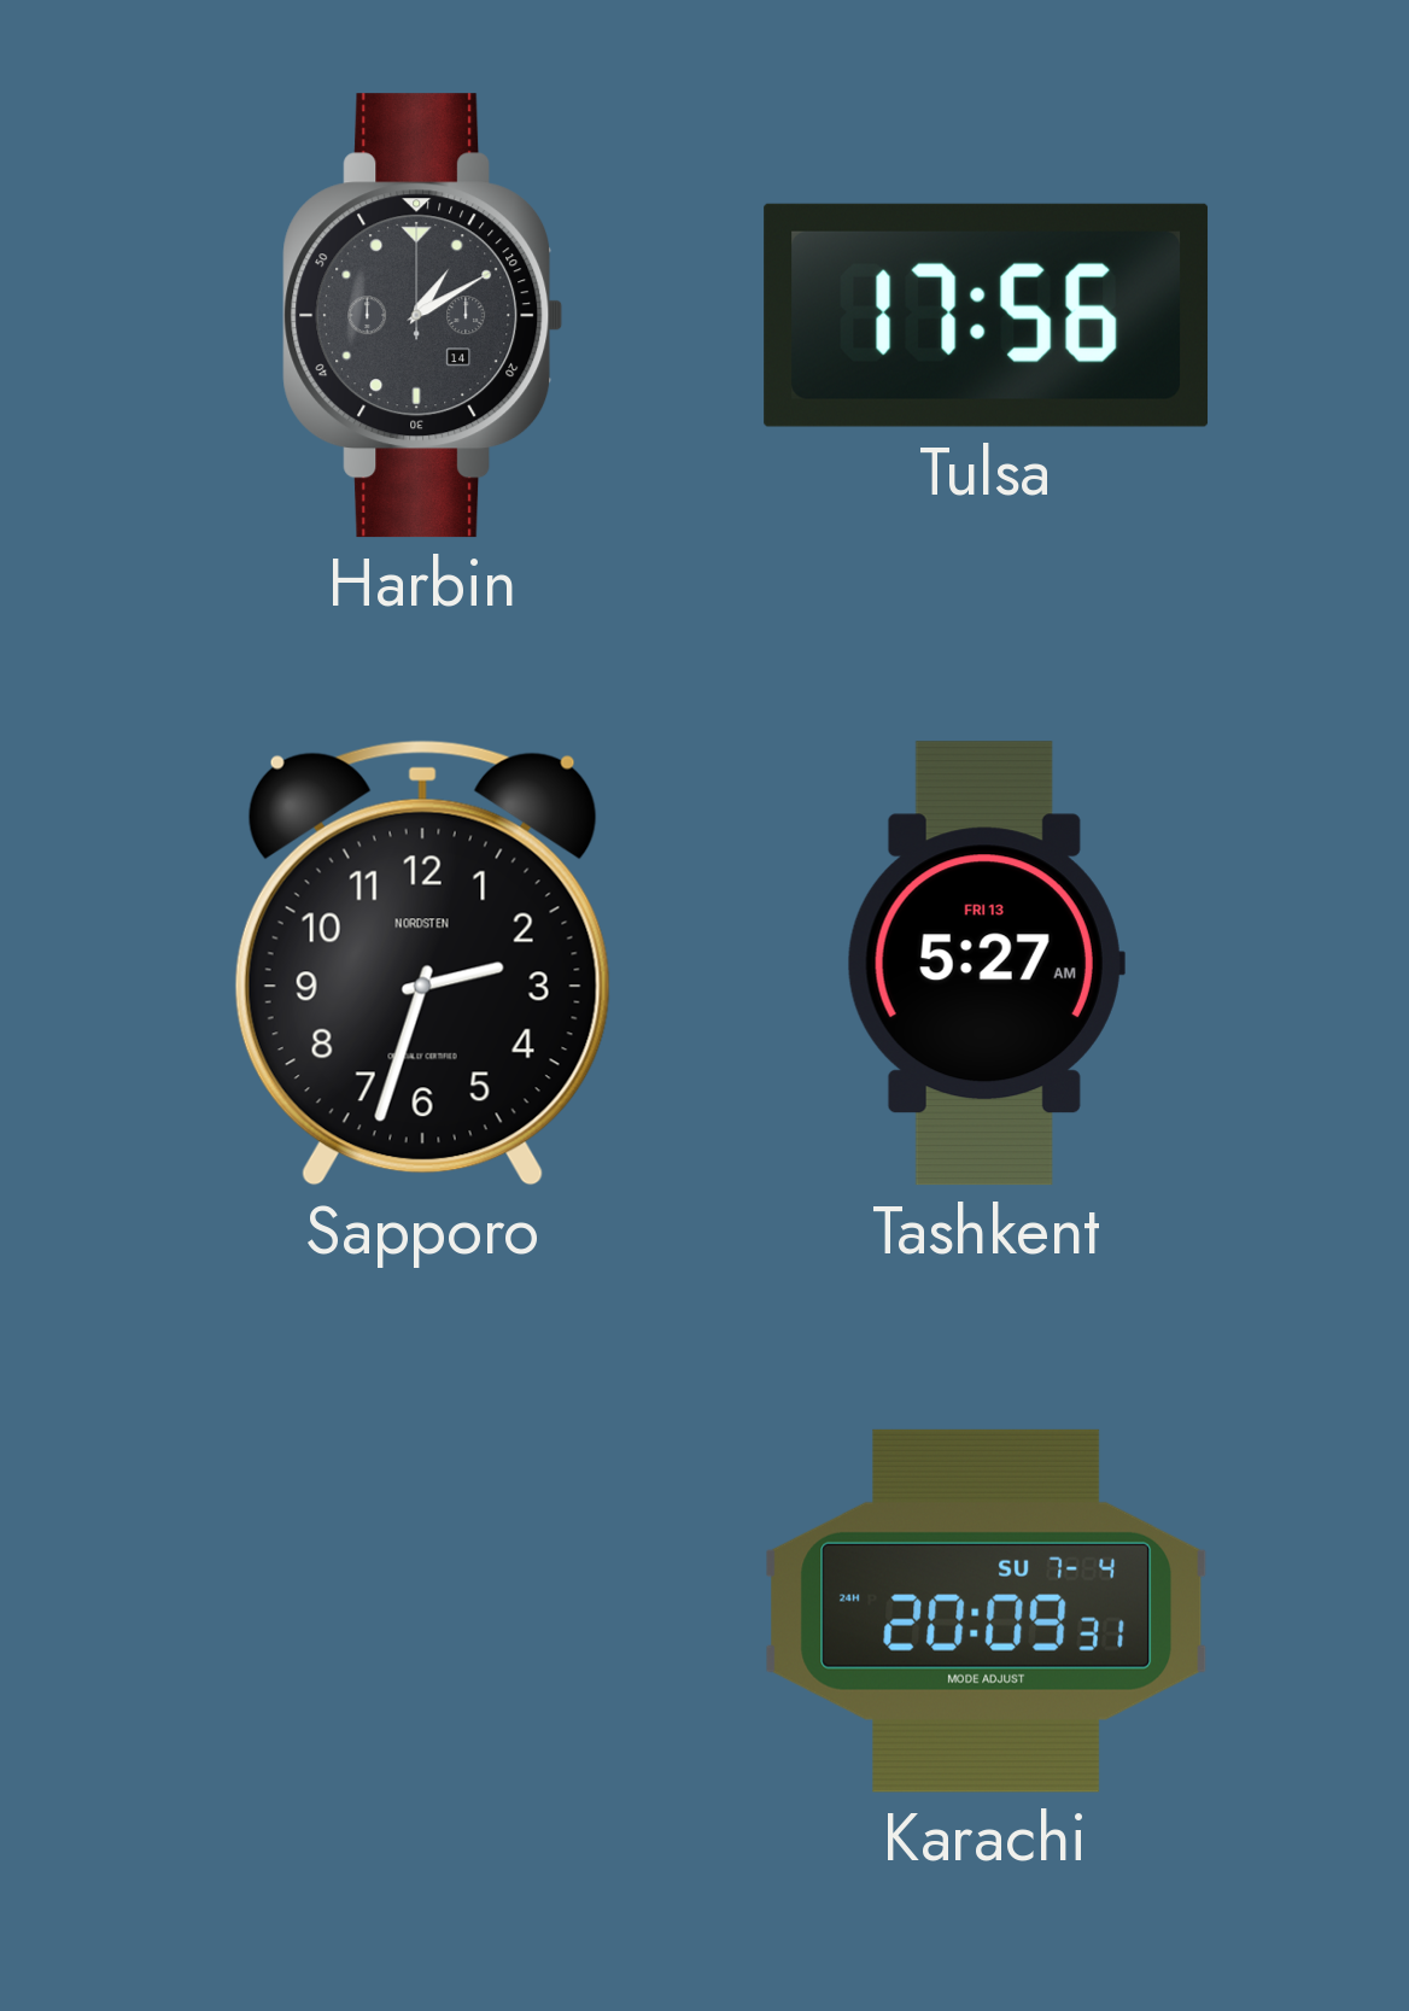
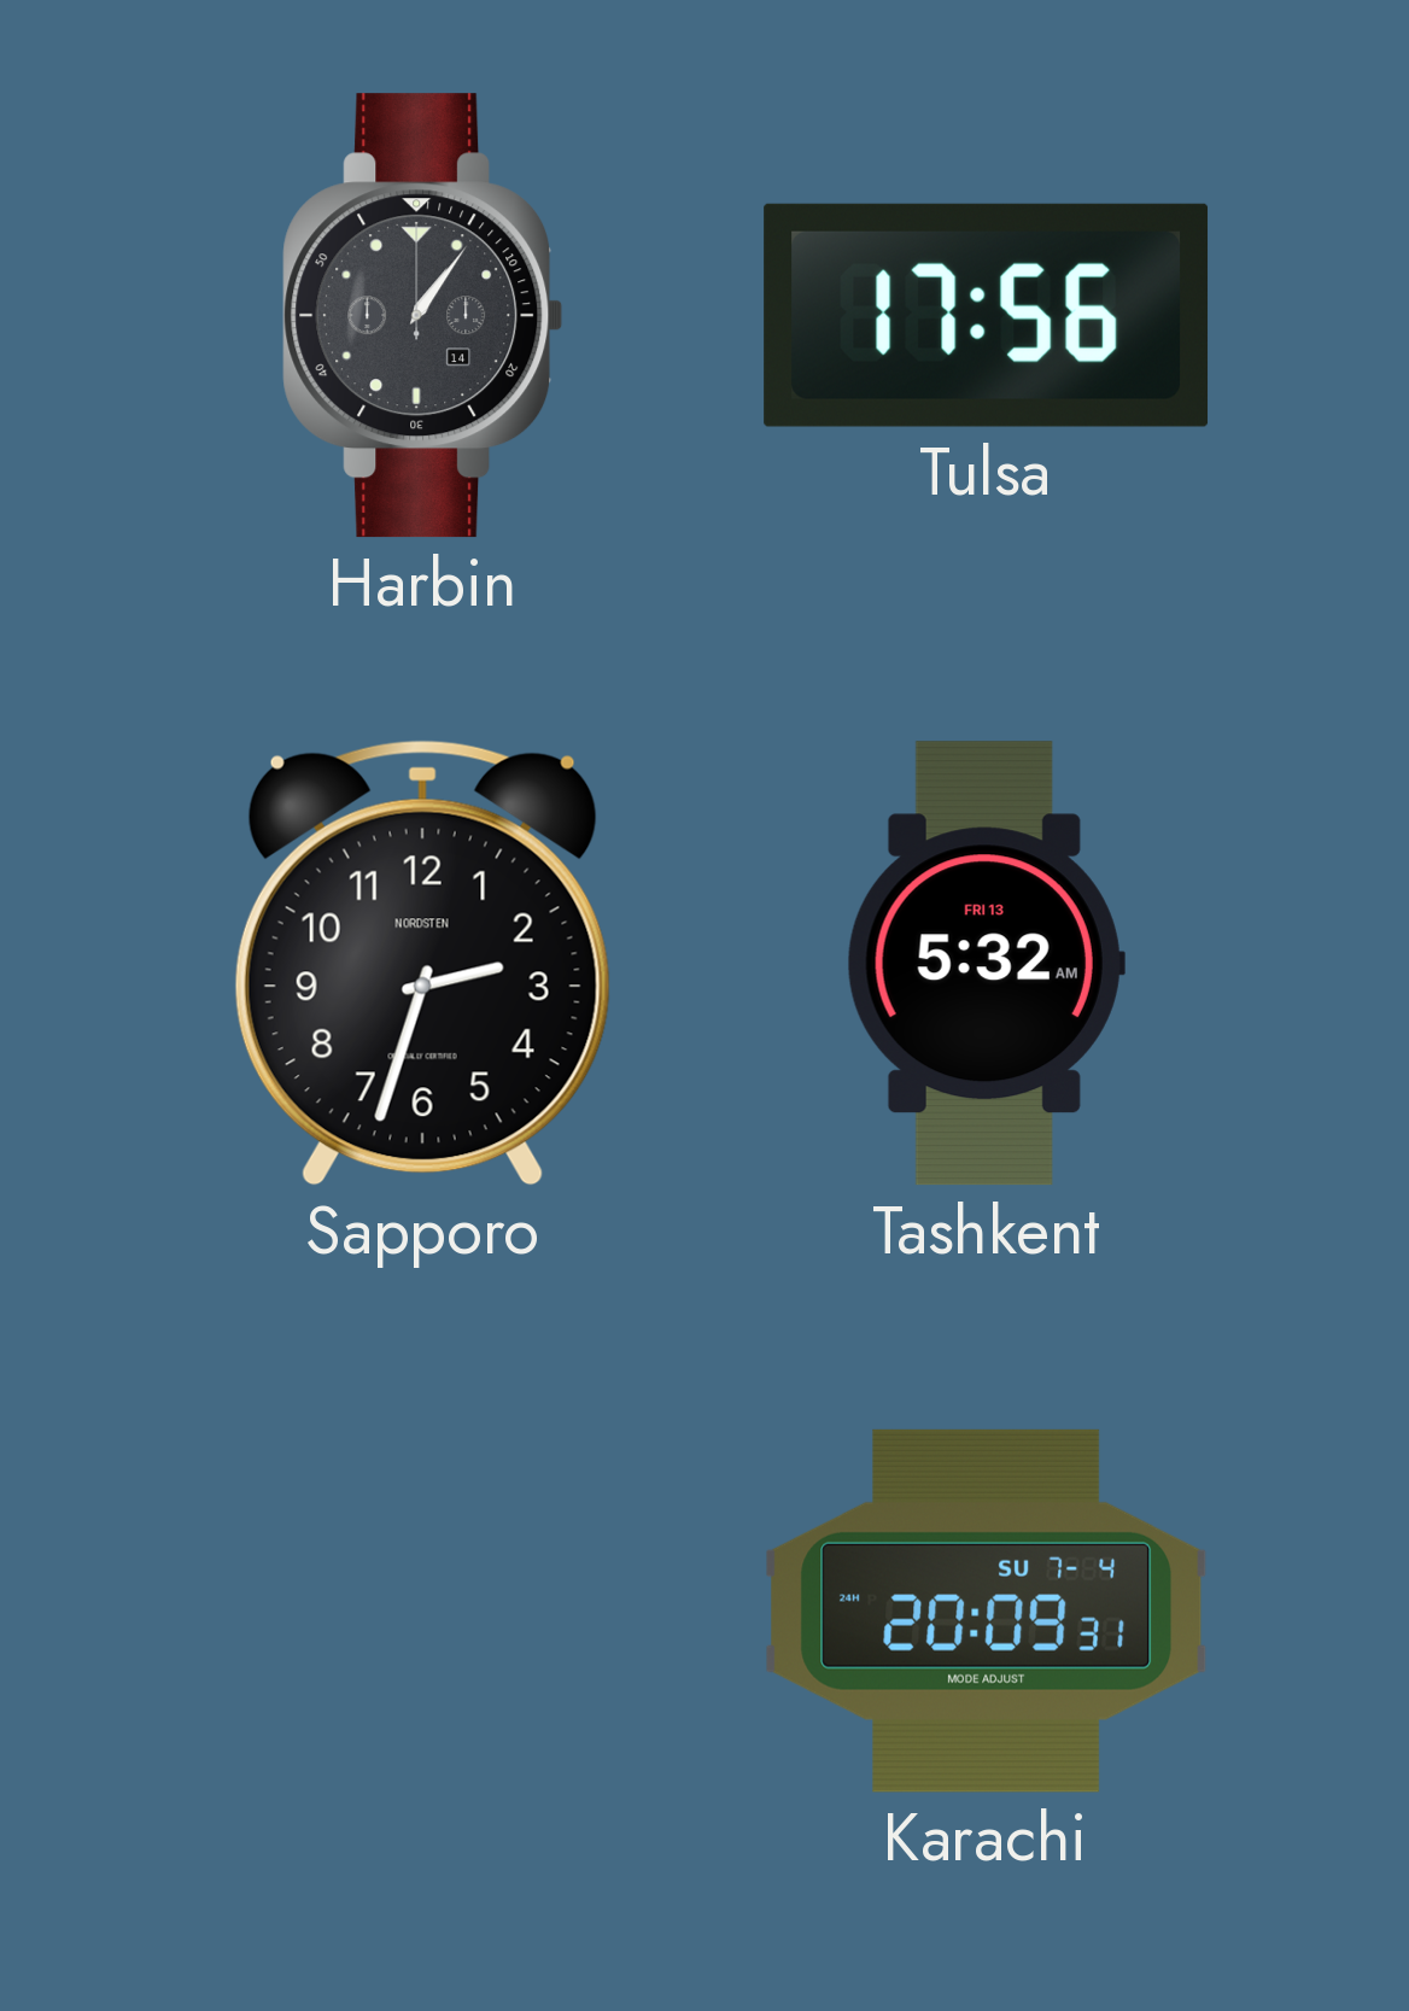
Harbin: 1:10 -> 1:06 (423, 316)
Tashkent: 5:27 -> 5:32 (986, 964)
